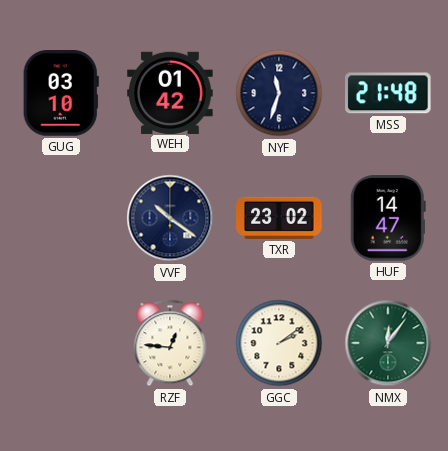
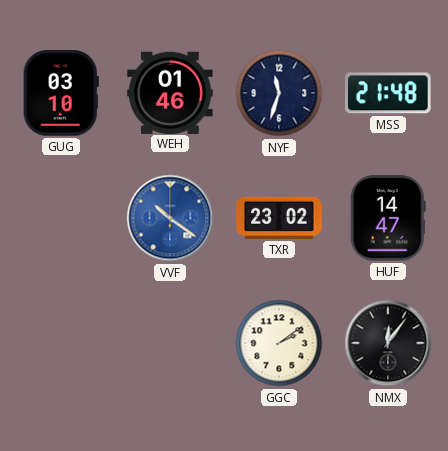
WEH: 01:42 -> 01:46 (170, 92)
VVF dial: navy -> blue (170, 218)
RZF: 12:46 -> none (170, 343)
NMX dial: green -> black (388, 343)
